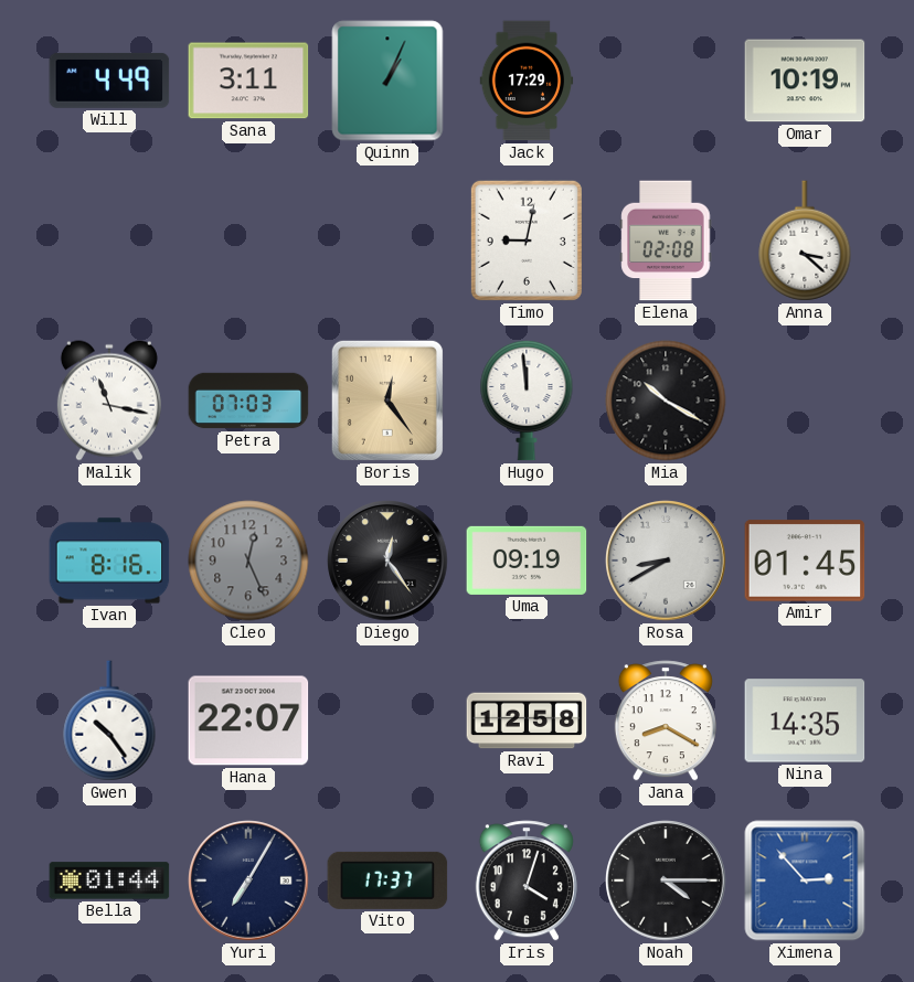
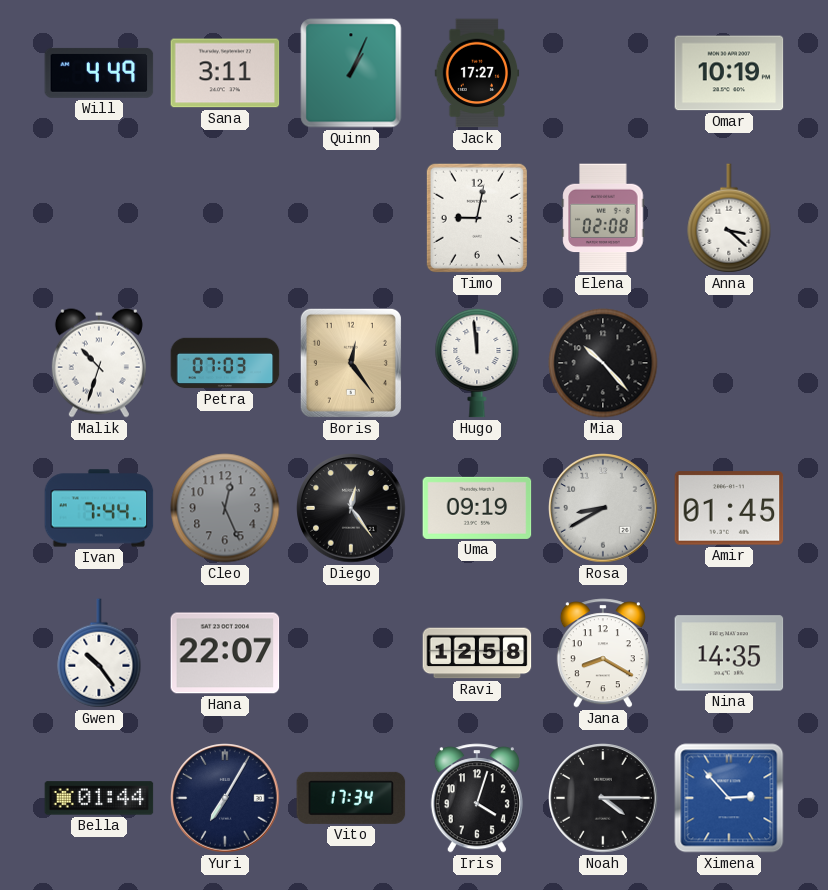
Jack: 17:29 -> 17:27 (477, 73)
Malik: 11:17 -> 10:33 (99, 363)
Mia: 10:20 -> 10:23 (603, 363)
Ivan: 8:16 -> 7:44 (99, 508)
Vito: 17:37 -> 17:34 (351, 798)
